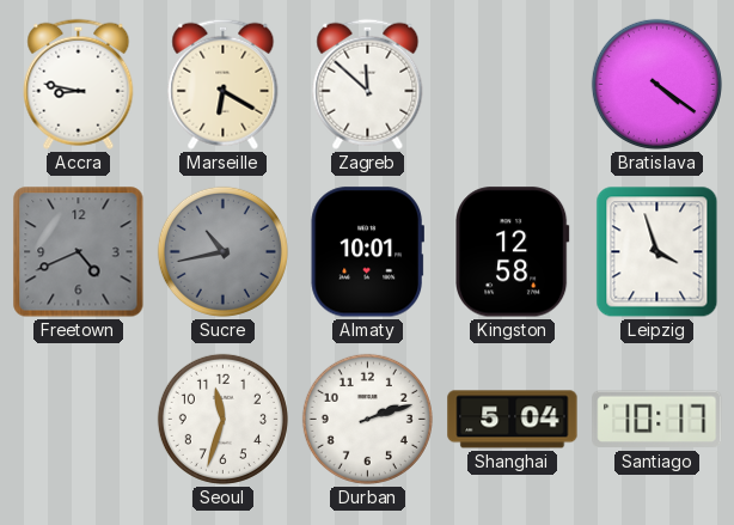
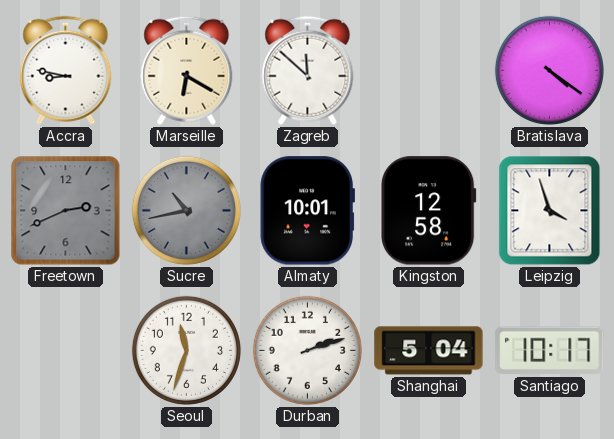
Freetown: 4:41 -> 2:41 (66, 211)
